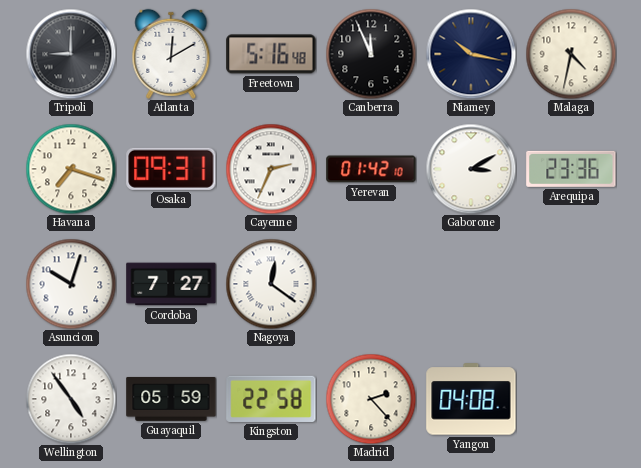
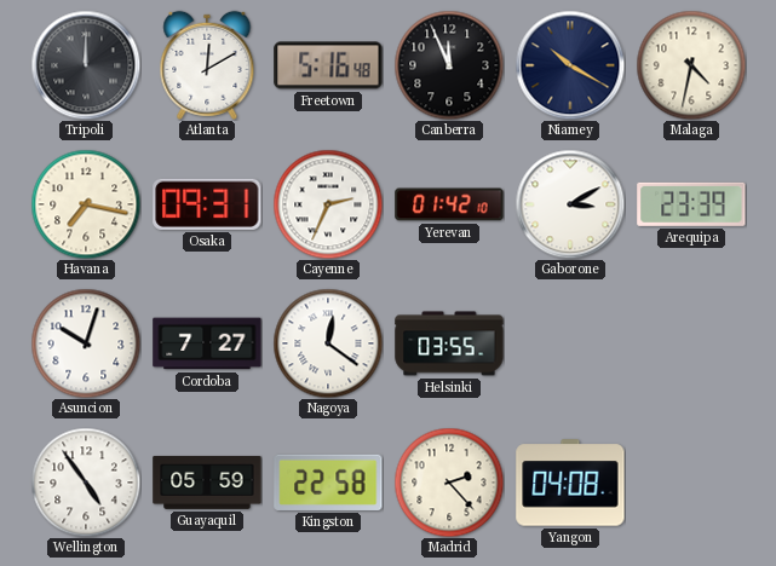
Tripoli: 9:00 -> 12:00 (86, 65)
Niamey: 10:17 -> 10:20 (570, 65)
Havana: 7:18 -> 7:17 (86, 204)
Arequipa: 23:36 -> 23:39 (691, 204)
Helsinki: none -> 03:55 (449, 343)
